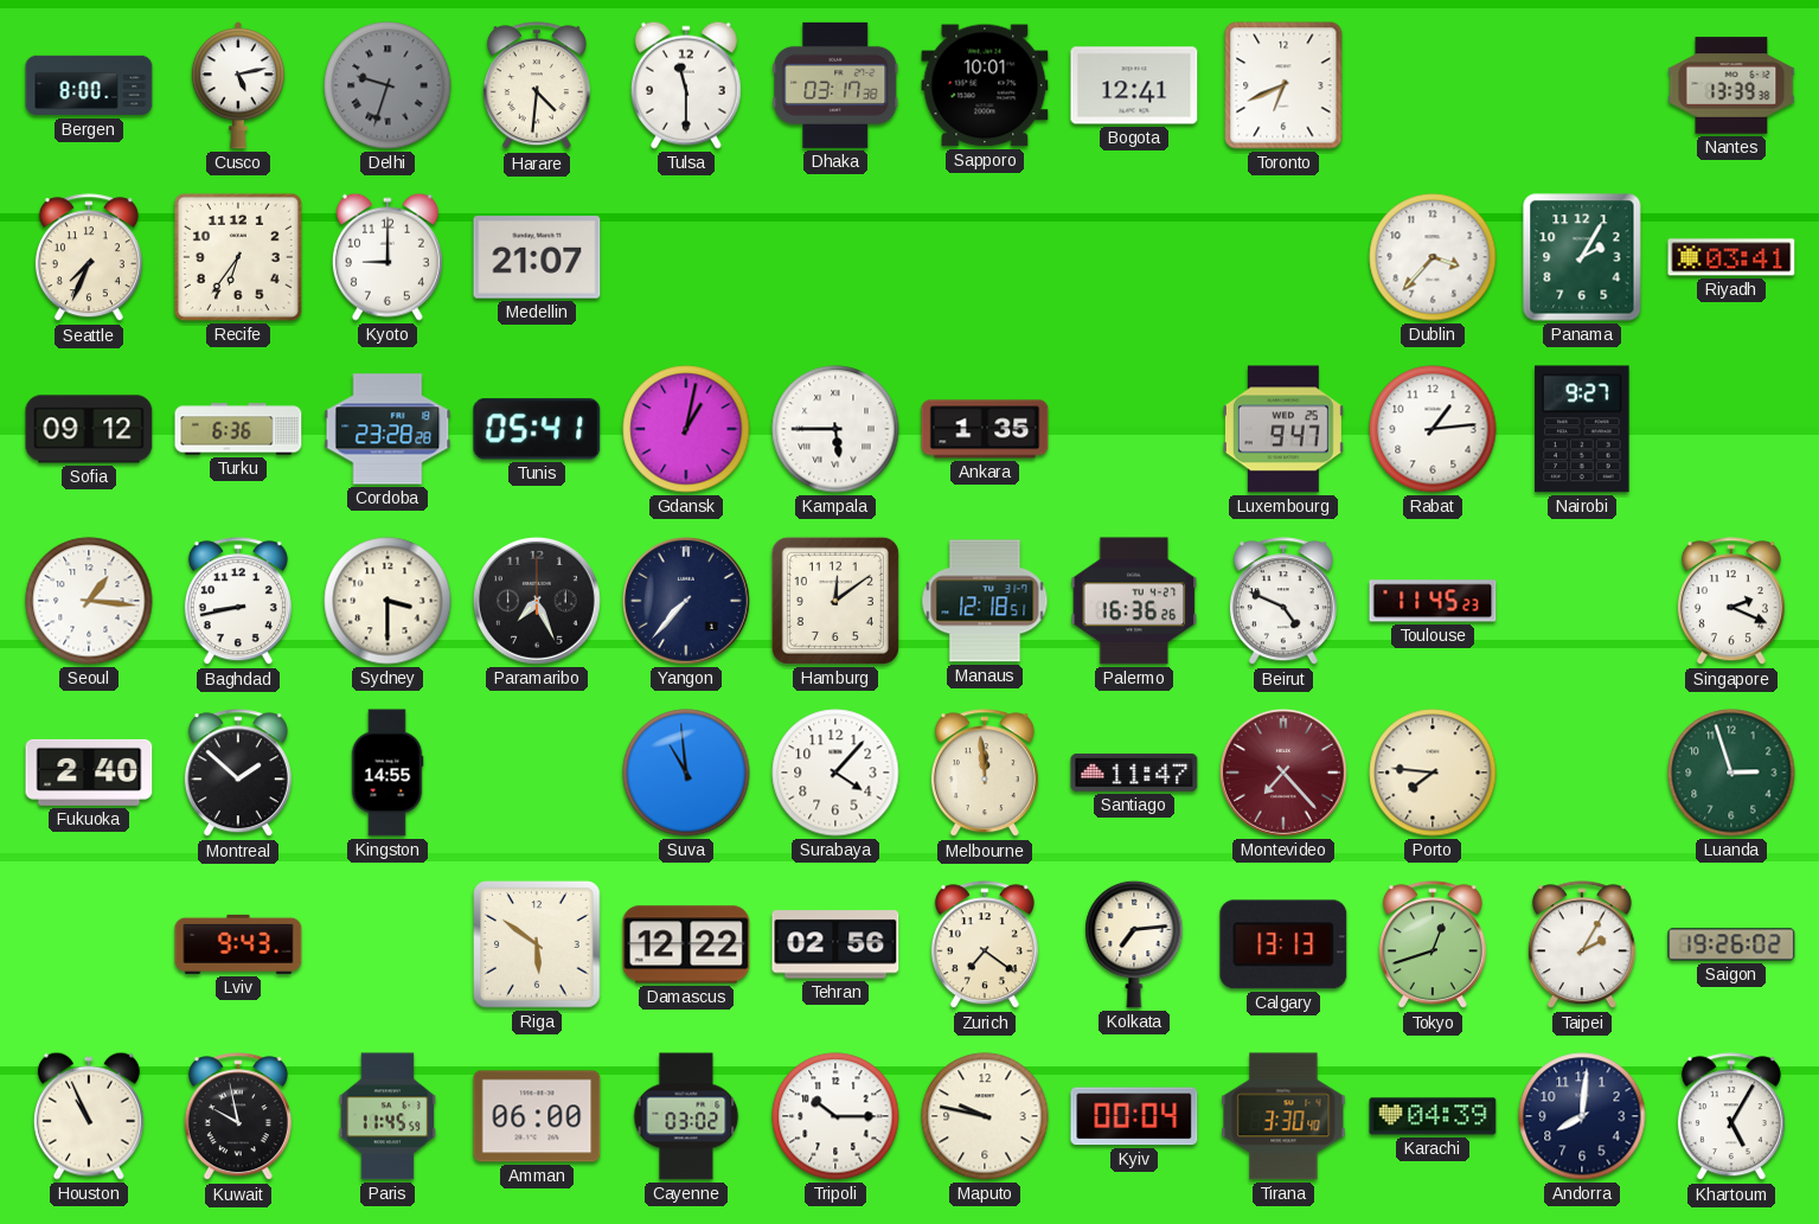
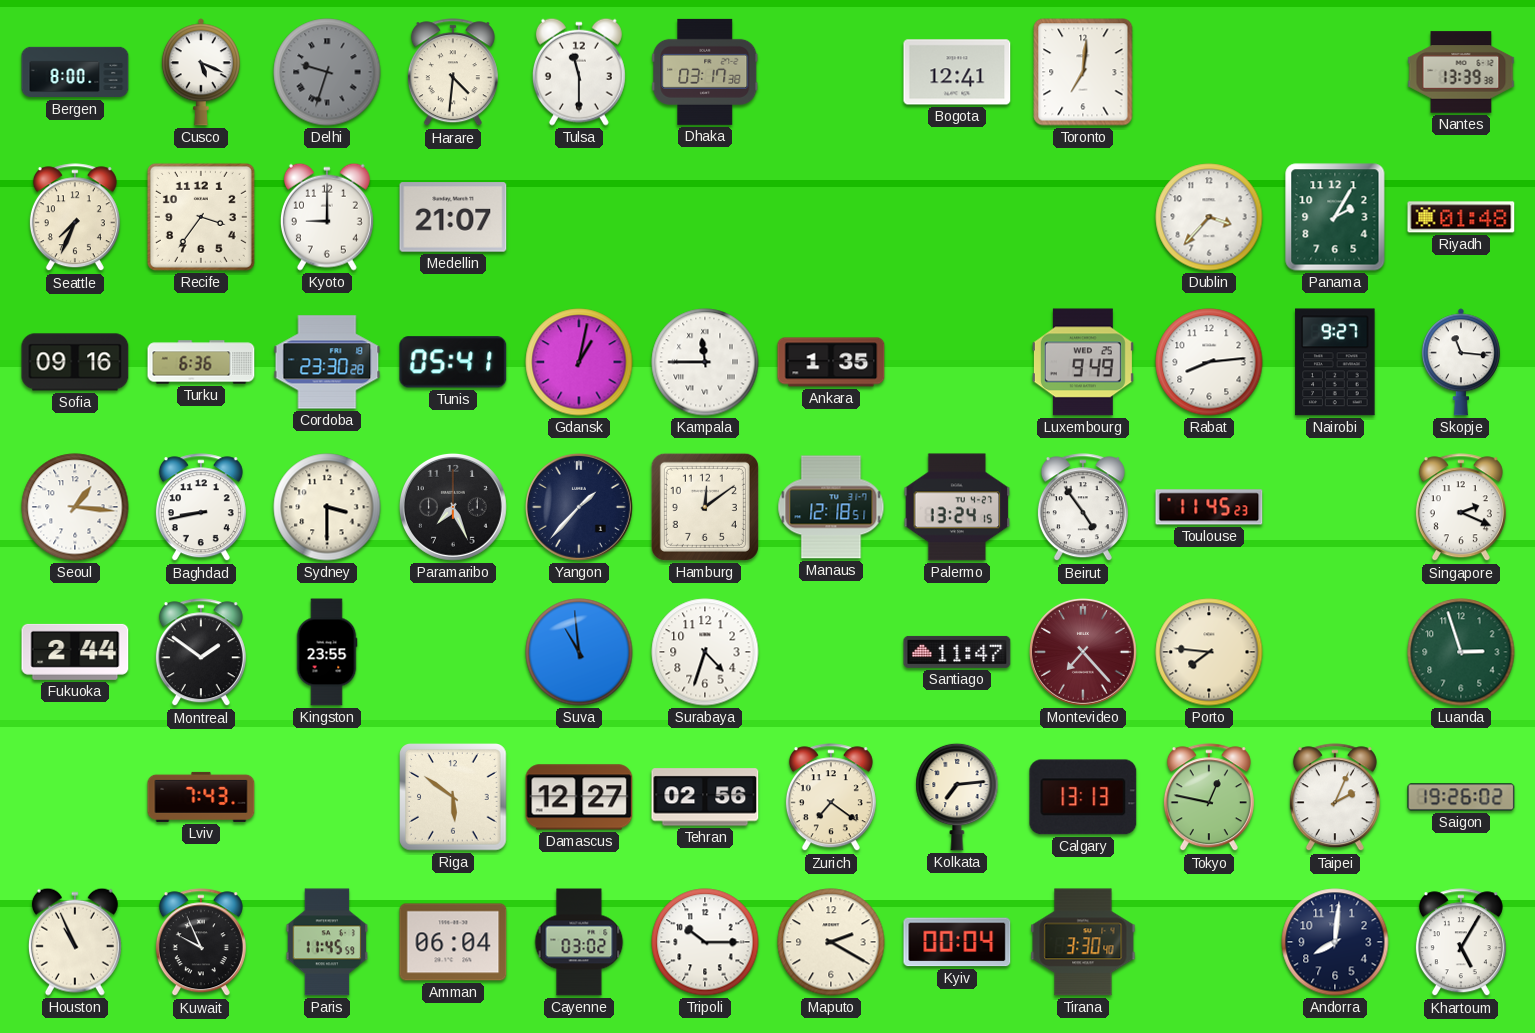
Cusco: 5:13 -> 5:19 (201, 72)
Sapporo: 10:01 -> none (985, 85)
Toronto: 6:41 -> 7:01 (1083, 72)
Recife: 6:36 -> 3:36 (201, 217)
Riyadh: 03:41 -> 01:48 (1461, 217)
Sofia: 09:12 -> 09:16 (75, 362)
Cordoba: 23:28 -> 23:30 (327, 362)
Kampala: 5:45 -> 11:45 (705, 362)
Luxembourg: 9:47 -> 9:49 (1083, 362)
Rabat: 1:14 -> 8:14 (1209, 362)
Skopje: none -> 11:16 (1461, 362)
Yangon: 7:37 -> 1:37 (579, 507)
Palermo: 16:36 -> 13:24 (957, 507)
Beirut: 4:49 -> 4:54 (1083, 508)
Fukuoka: 2:40 -> 2:44 (75, 652)
Montreal: 1:52 -> 1:51 (201, 653)
Kingston: 14:55 -> 23:55 (327, 652)
Surabaya: 4:07 -> 4:33 (705, 652)
Melbourne: 11:59 -> none (985, 774)
Lviv: 9:43 -> 7:43 (201, 797)
Damascus: 12:22 -> 12:27 (579, 797)
Tokyo: 12:42 -> 12:47 (1209, 798)
Taipei: 2:05 -> 2:04 (1335, 798)
Kuwait: 9:58 -> 9:56 (201, 943)
Amman: 06:00 -> 06:04 (453, 942)
Maputo: 9:47 -> 2:20 (831, 942)
Karachi: 04:39 -> none (1433, 1116)
